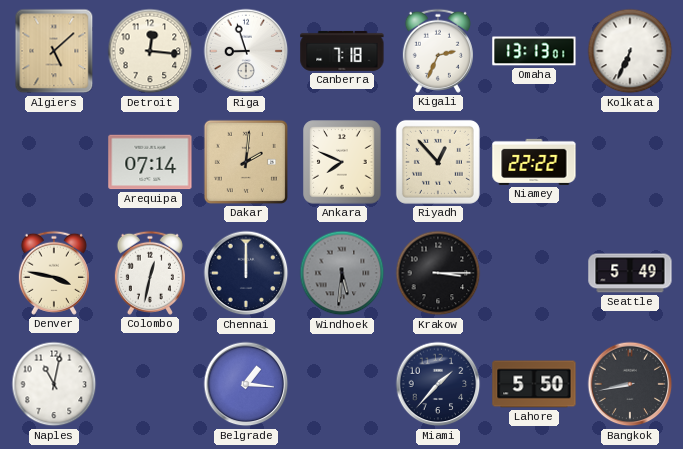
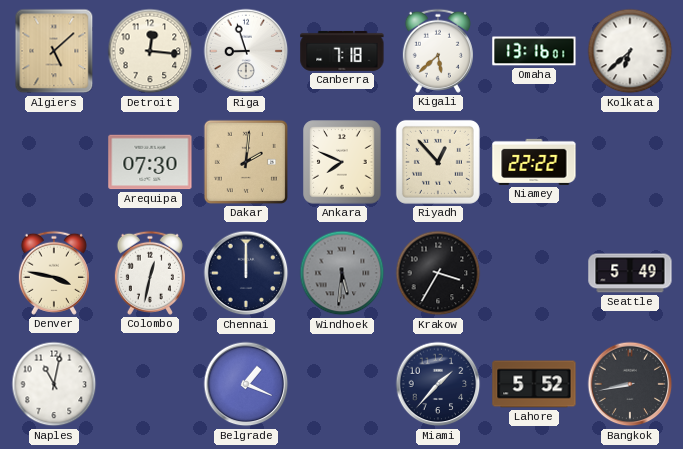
Kigali: 2:34 -> 5:38 (438, 51)
Omaha: 13:13 -> 13:16 (534, 51)
Kolkata: 6:34 -> 6:38 (630, 51)
Arequipa: 07:14 -> 07:30 (150, 162)
Krakow: 3:15 -> 3:35 (438, 273)
Belgrade: 1:16 -> 1:19 (246, 384)
Lahore: 5:50 -> 5:52 (534, 384)
